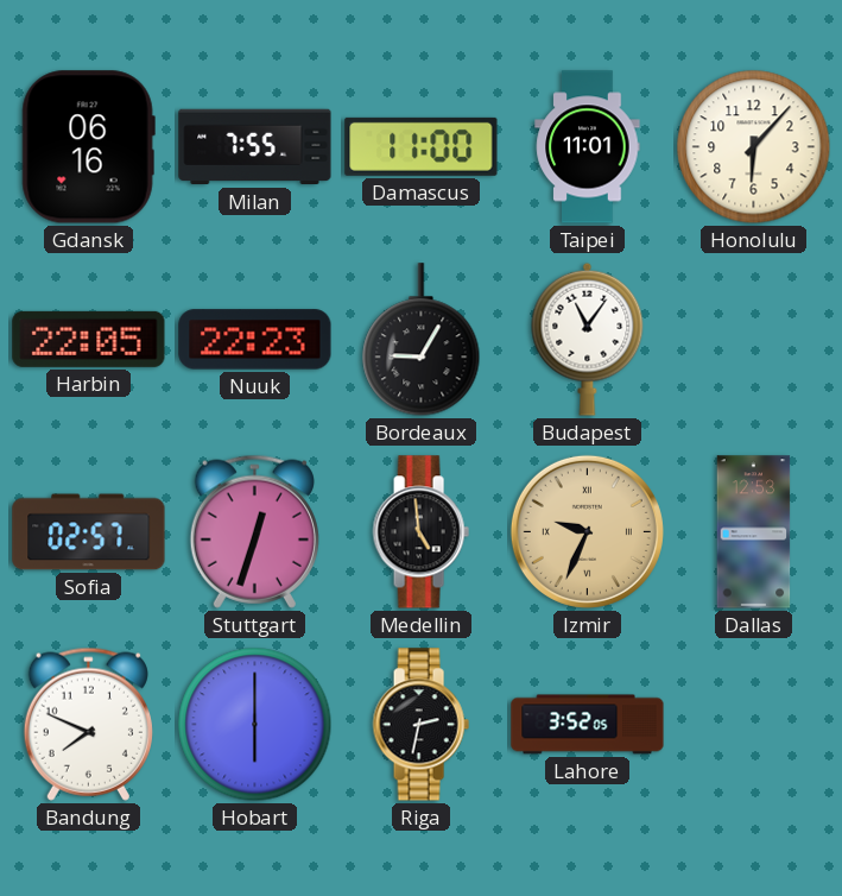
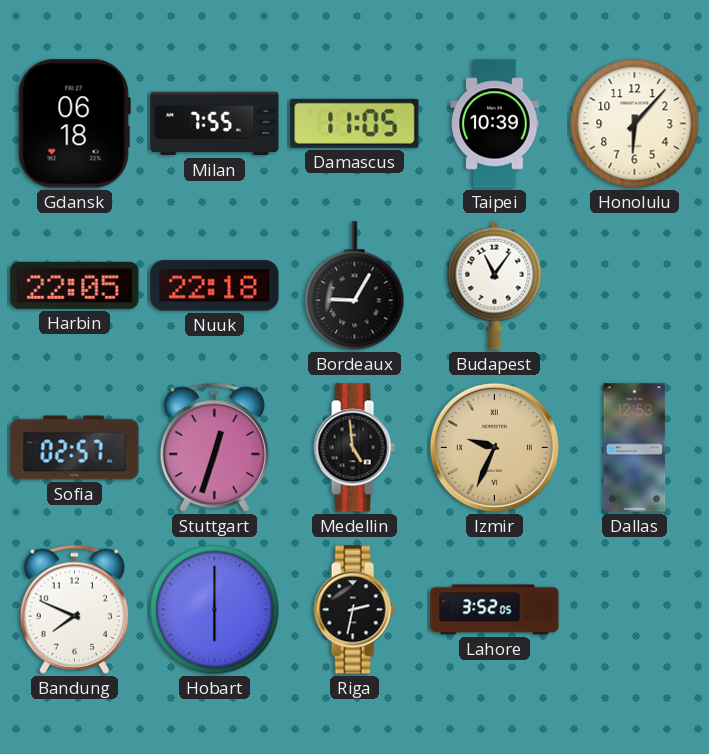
Gdansk: 06:16 -> 06:18 (74, 124)
Damascus: 11:00 -> 11:05 (355, 123)
Taipei: 11:01 -> 10:39 (495, 124)
Nuuk: 22:23 -> 22:18 (215, 286)
